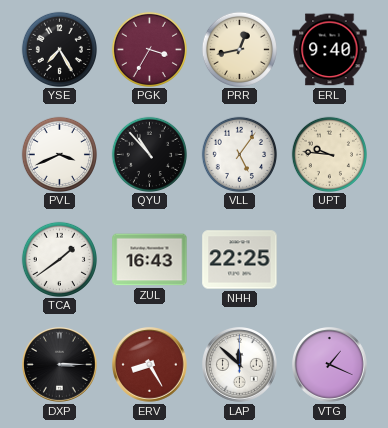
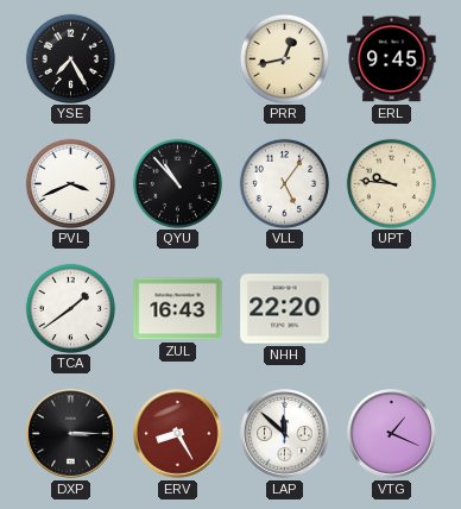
PGK: 3:35 -> none (149, 49)
ERL: 9:40 -> 9:45 (392, 59)
NHH: 22:25 -> 22:20 (285, 309)
